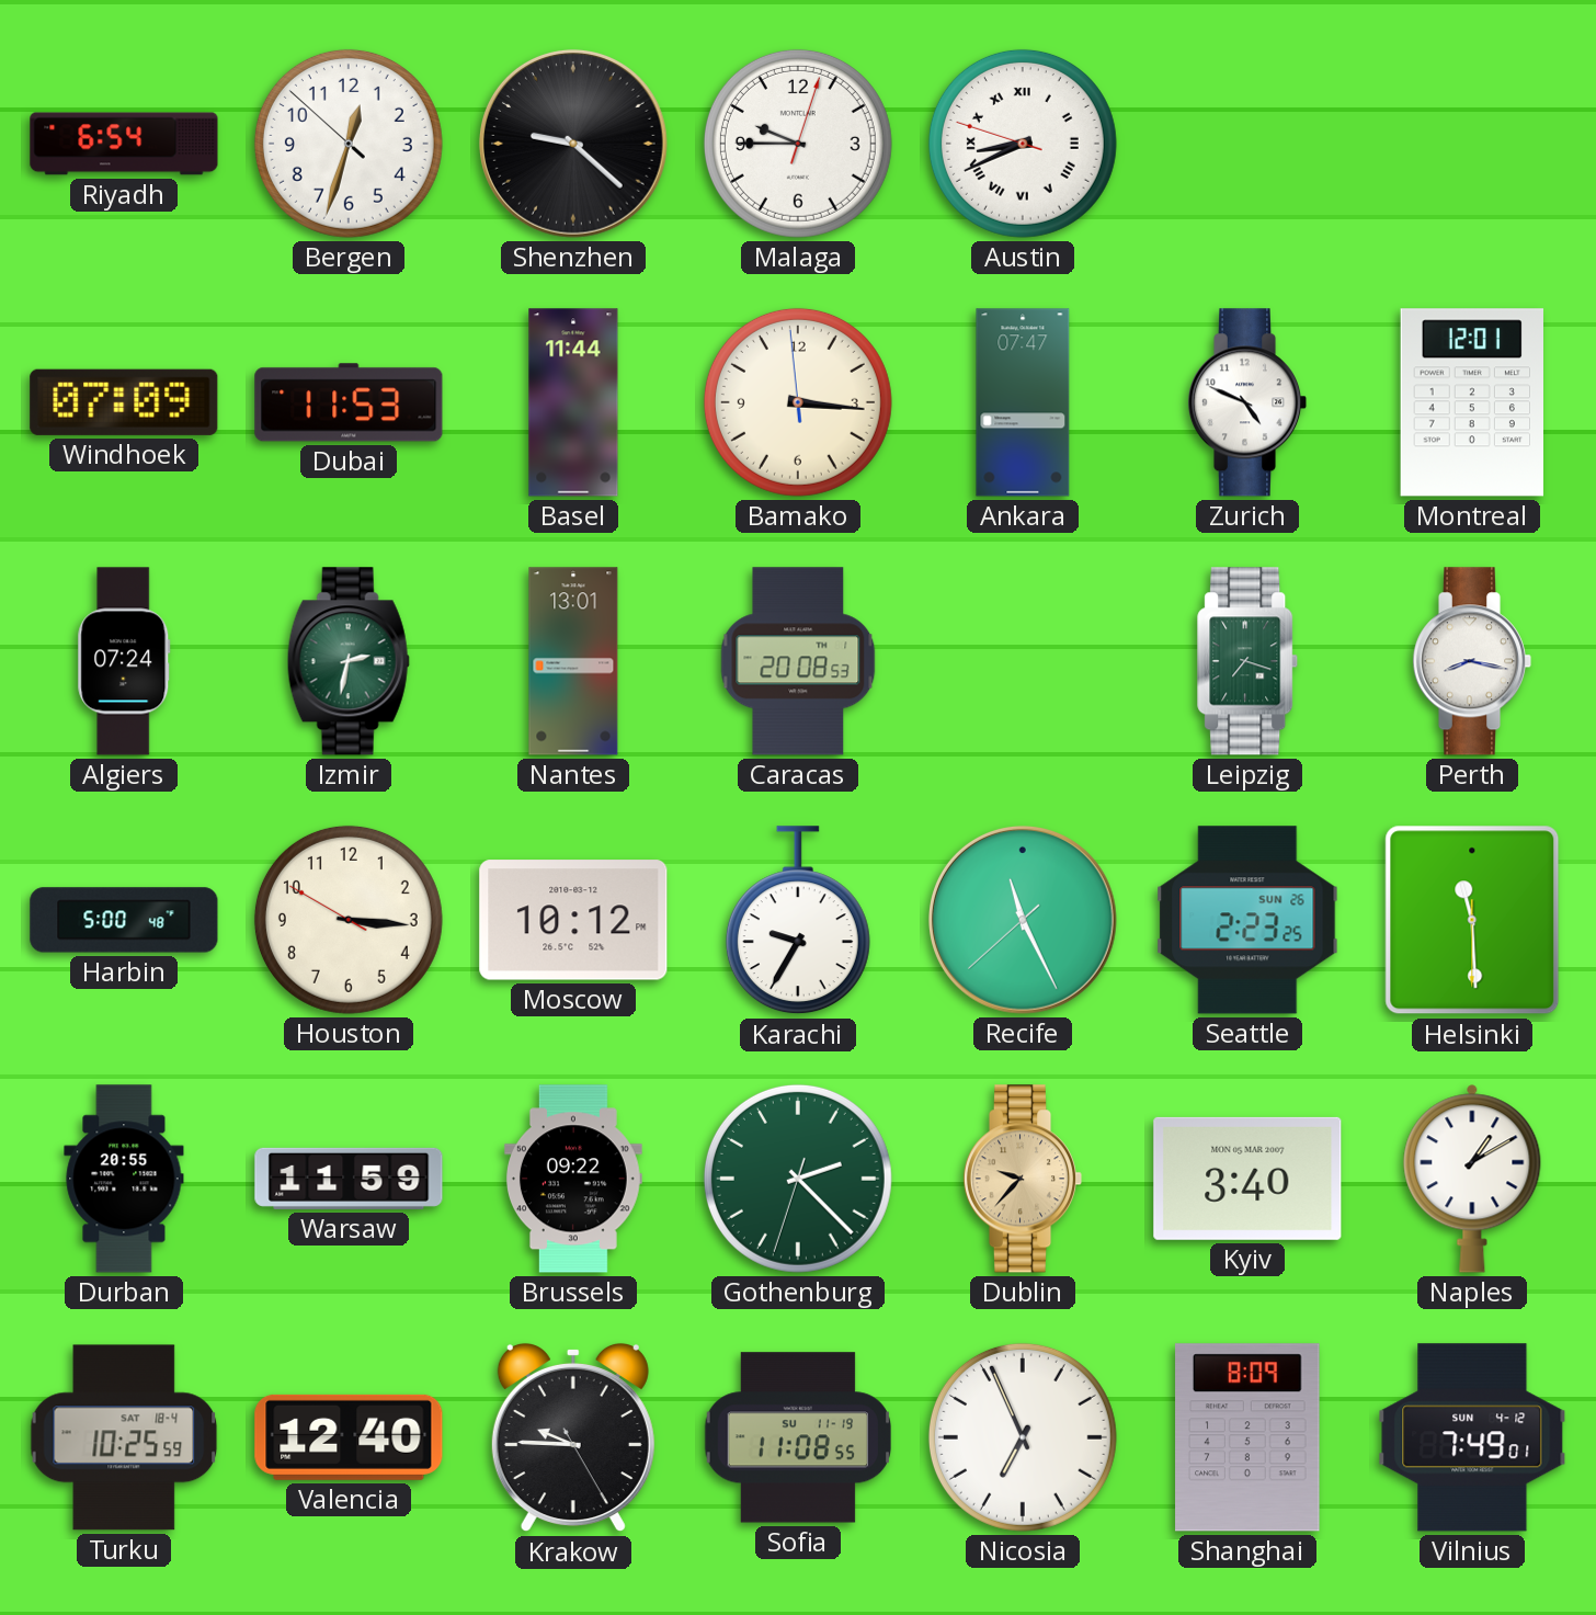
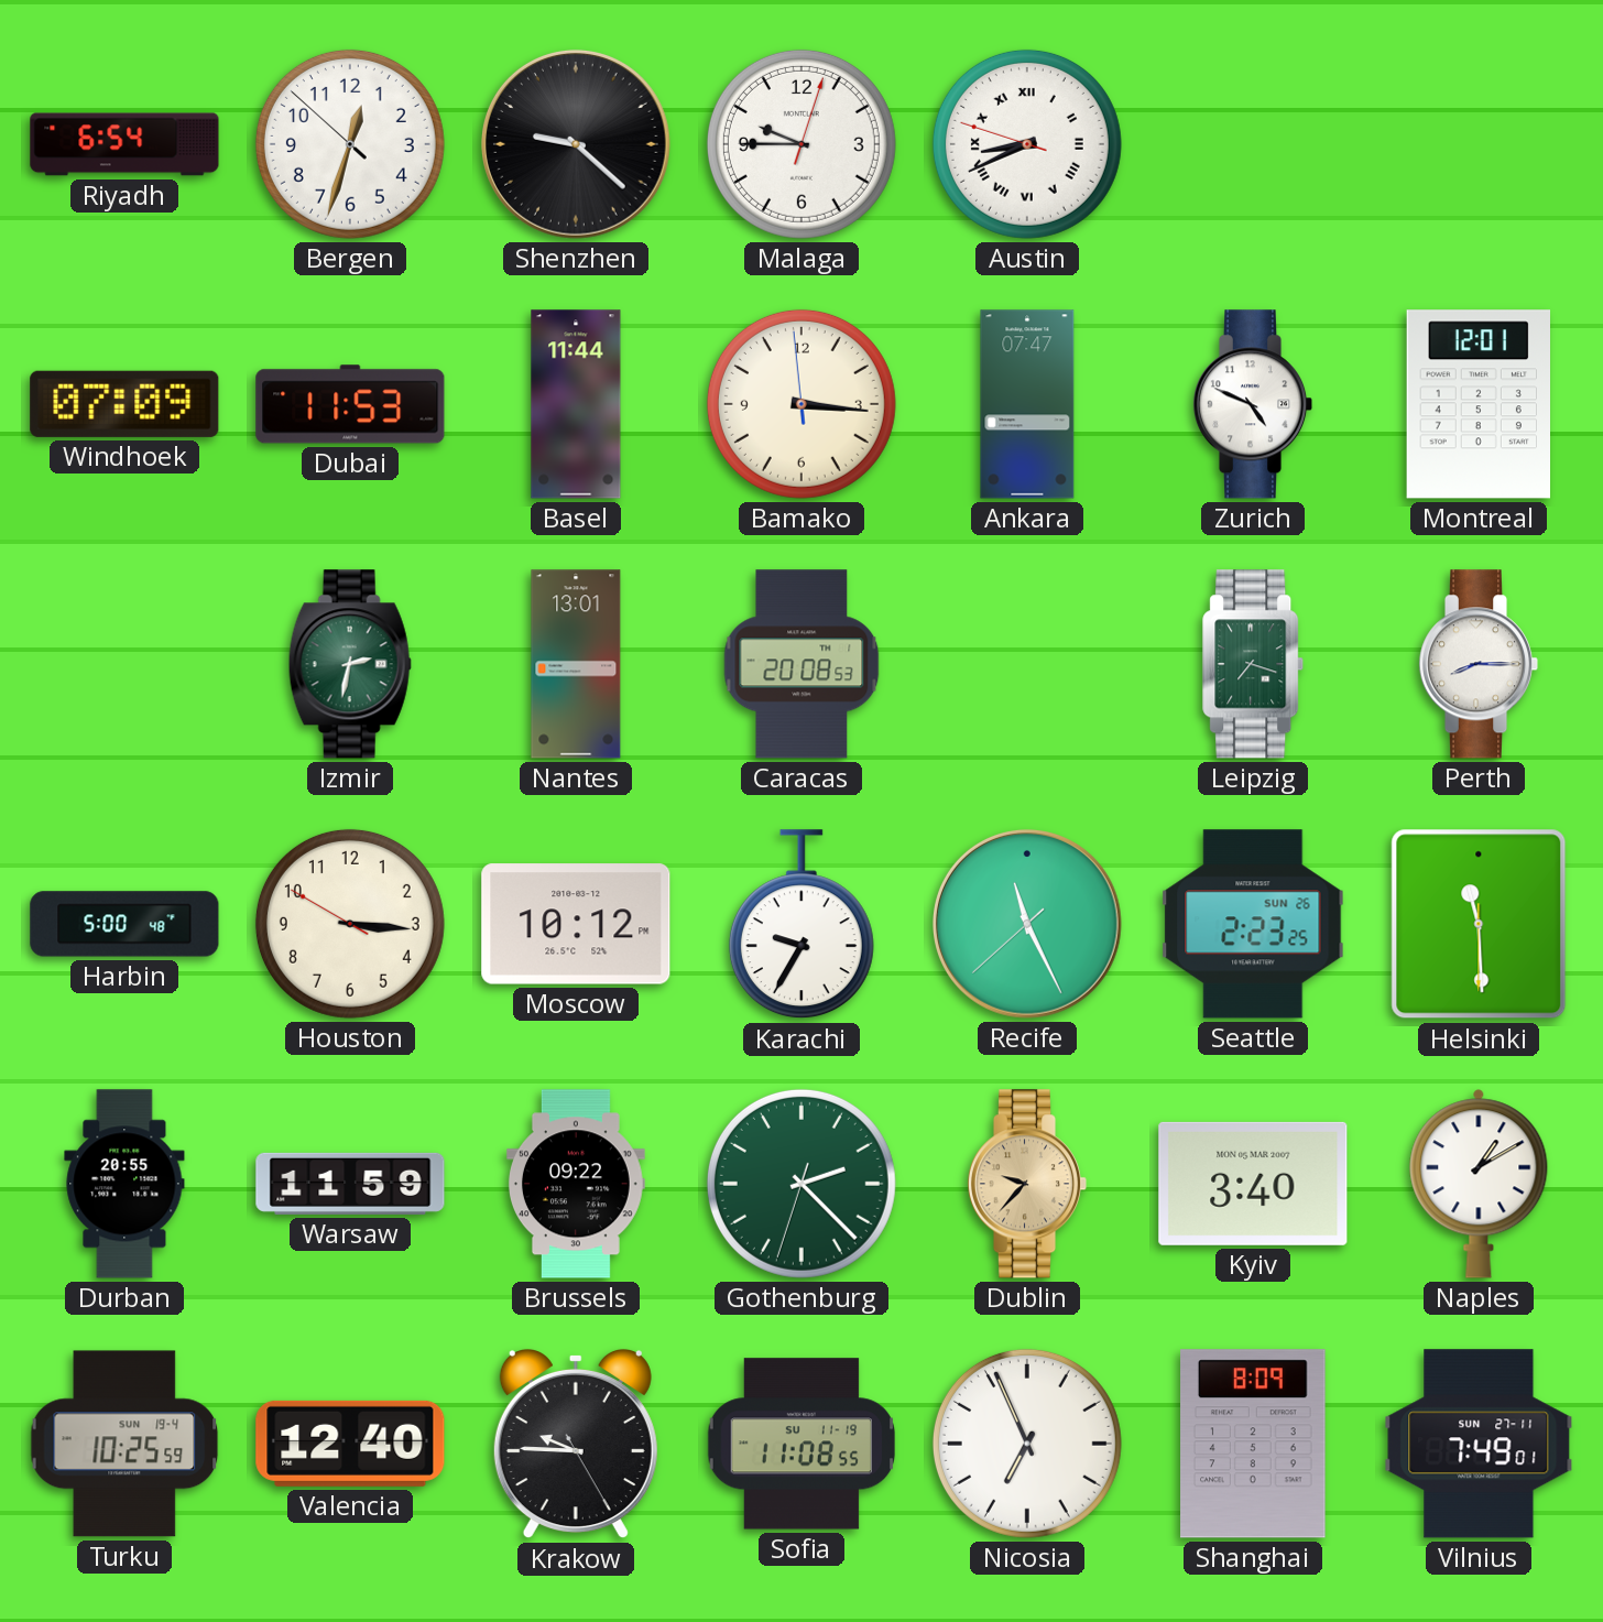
Algiers: 07:24 -> none (124, 661)
Perth: 8:17 -> 8:15 (1479, 664)
Turku date: SAT 18-4 -> SUN 19-4 (124, 1444)
Vilnius date: SUN 4-12 -> SUN 27-11 (1479, 1444)
